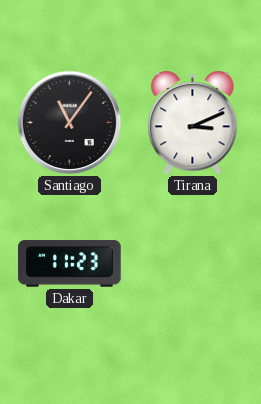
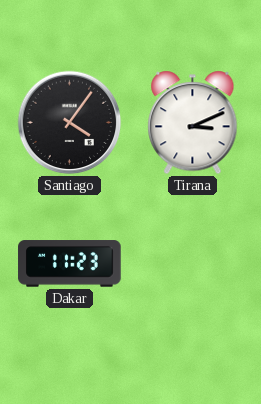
Santiago: 11:06 -> 4:06 (70, 123)
